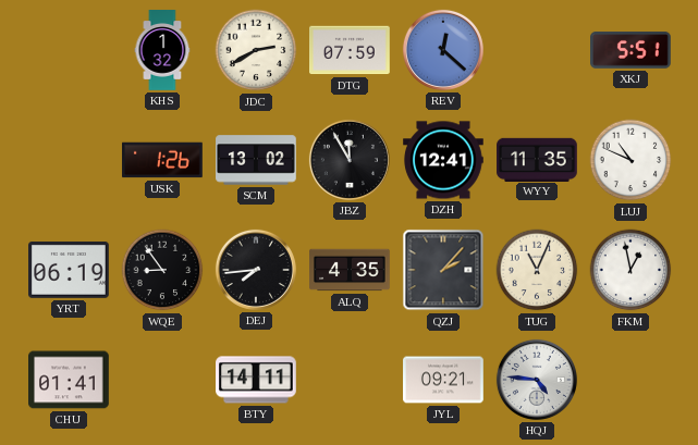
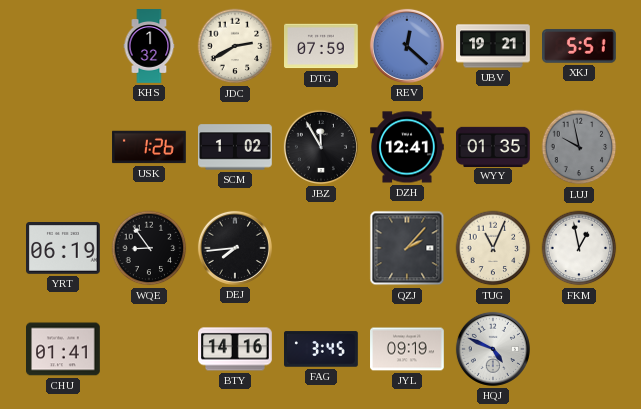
UBV: none -> 19:21 (493, 46)
SCM: 13:02 -> 1:02 (235, 147)
WYY: 11:35 -> 01:35 (493, 146)
LUJ: 10:49 -> 9:58 (579, 147)
LUJ dial: white -> grey (579, 147)
ALQ: 4:35 -> none (350, 270)
BTY: 14:11 -> 14:16 (236, 349)
FAG: none -> 3:45 (322, 349)
JYL: 09:21 -> 09:19 (407, 349)
HQJ: 4:46 -> 4:49 (493, 349)
